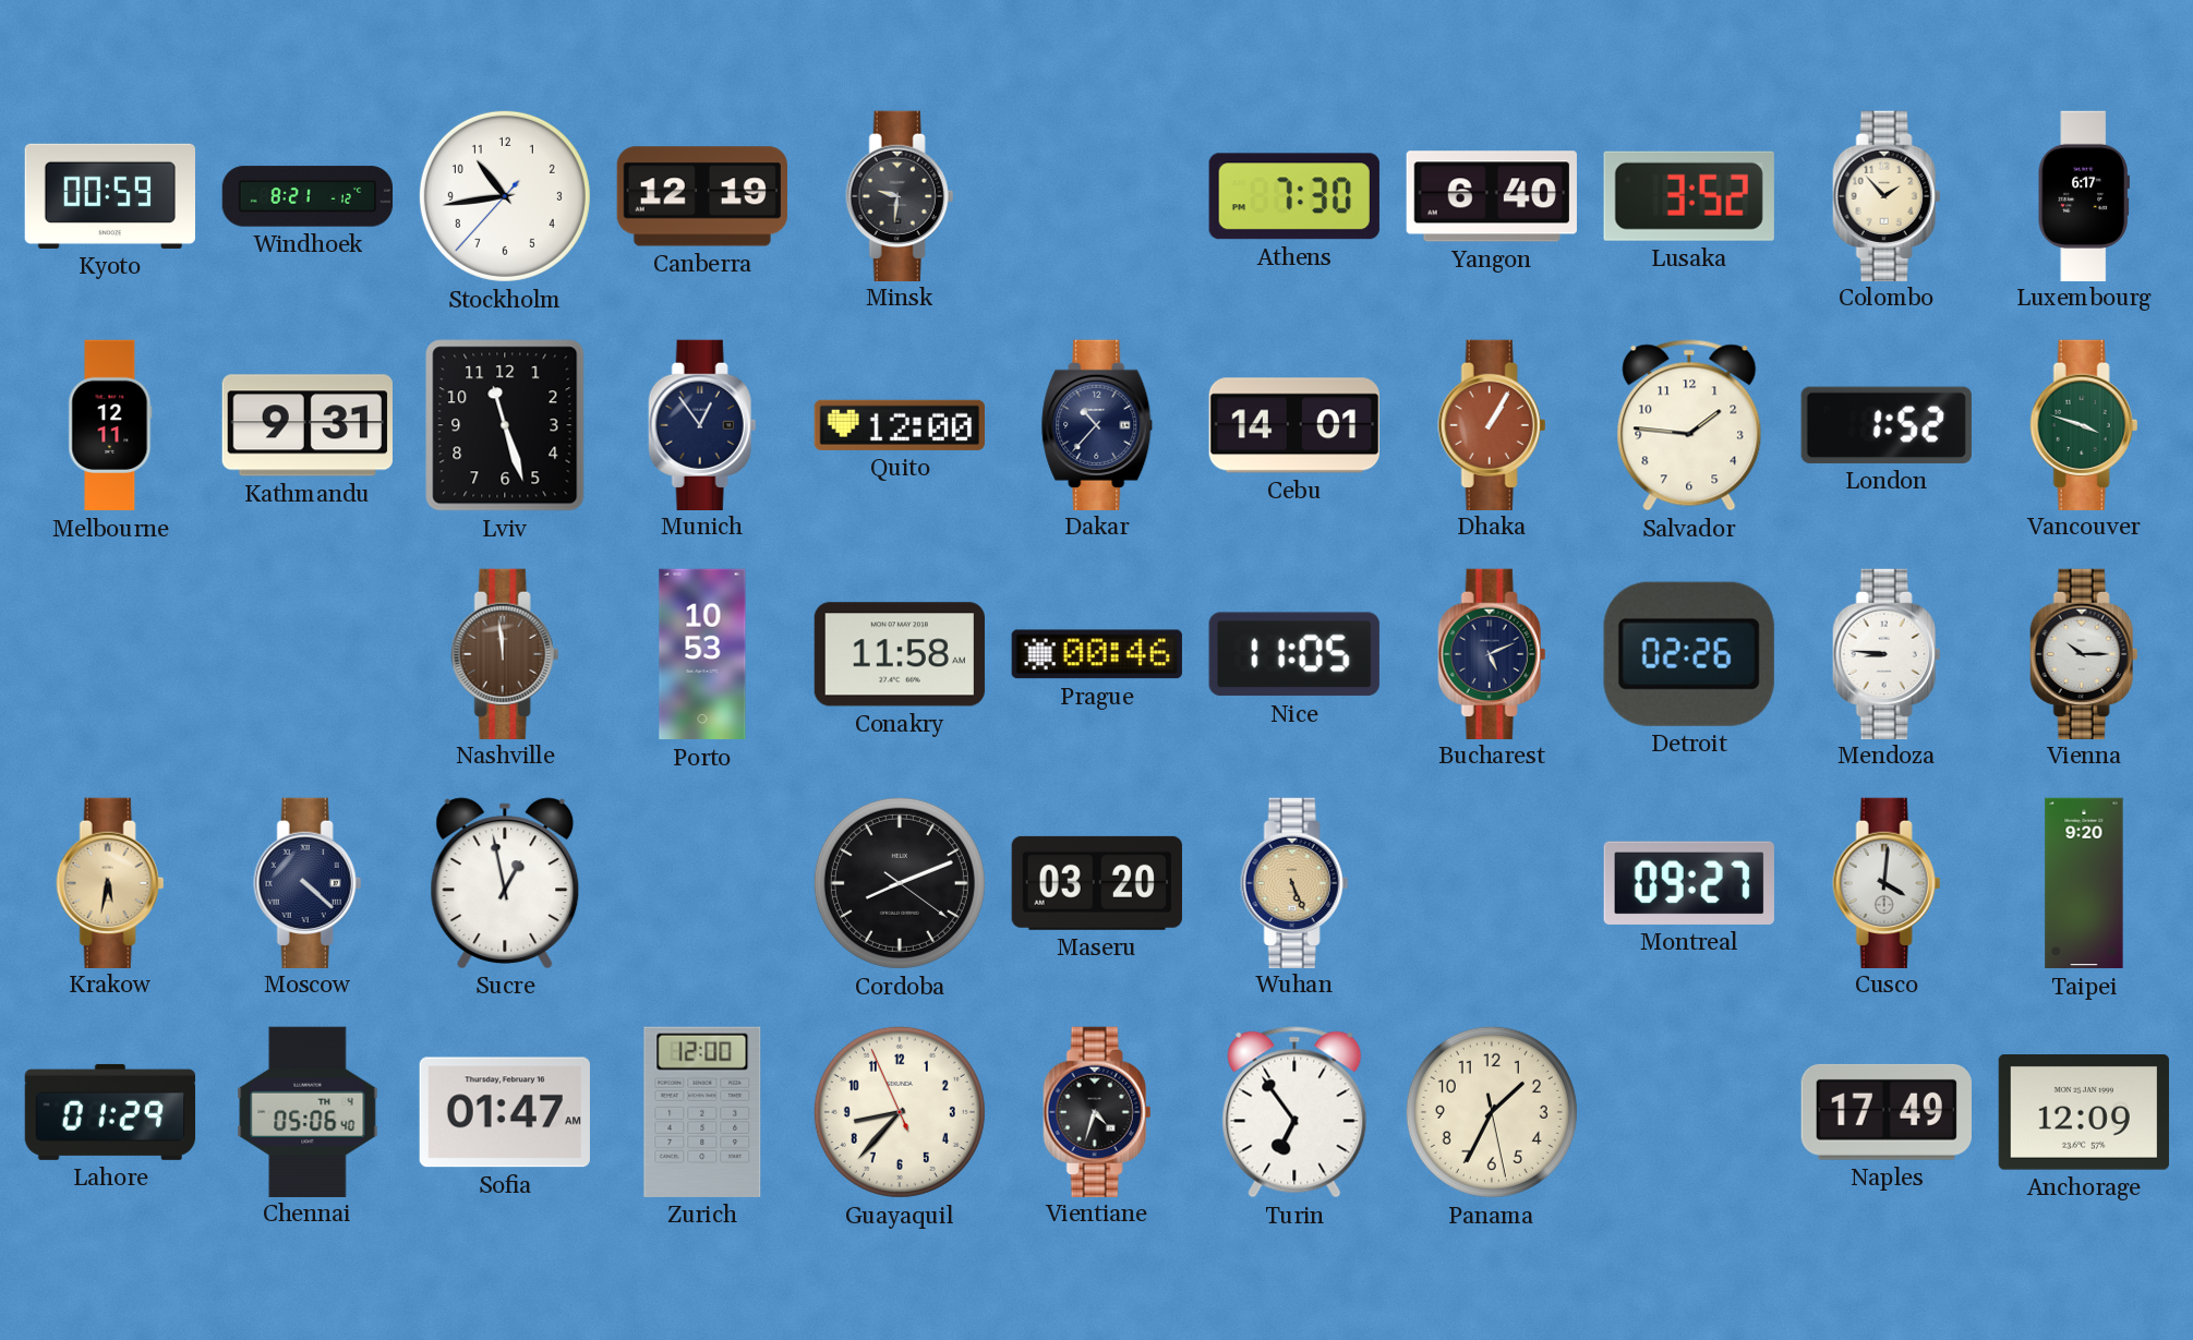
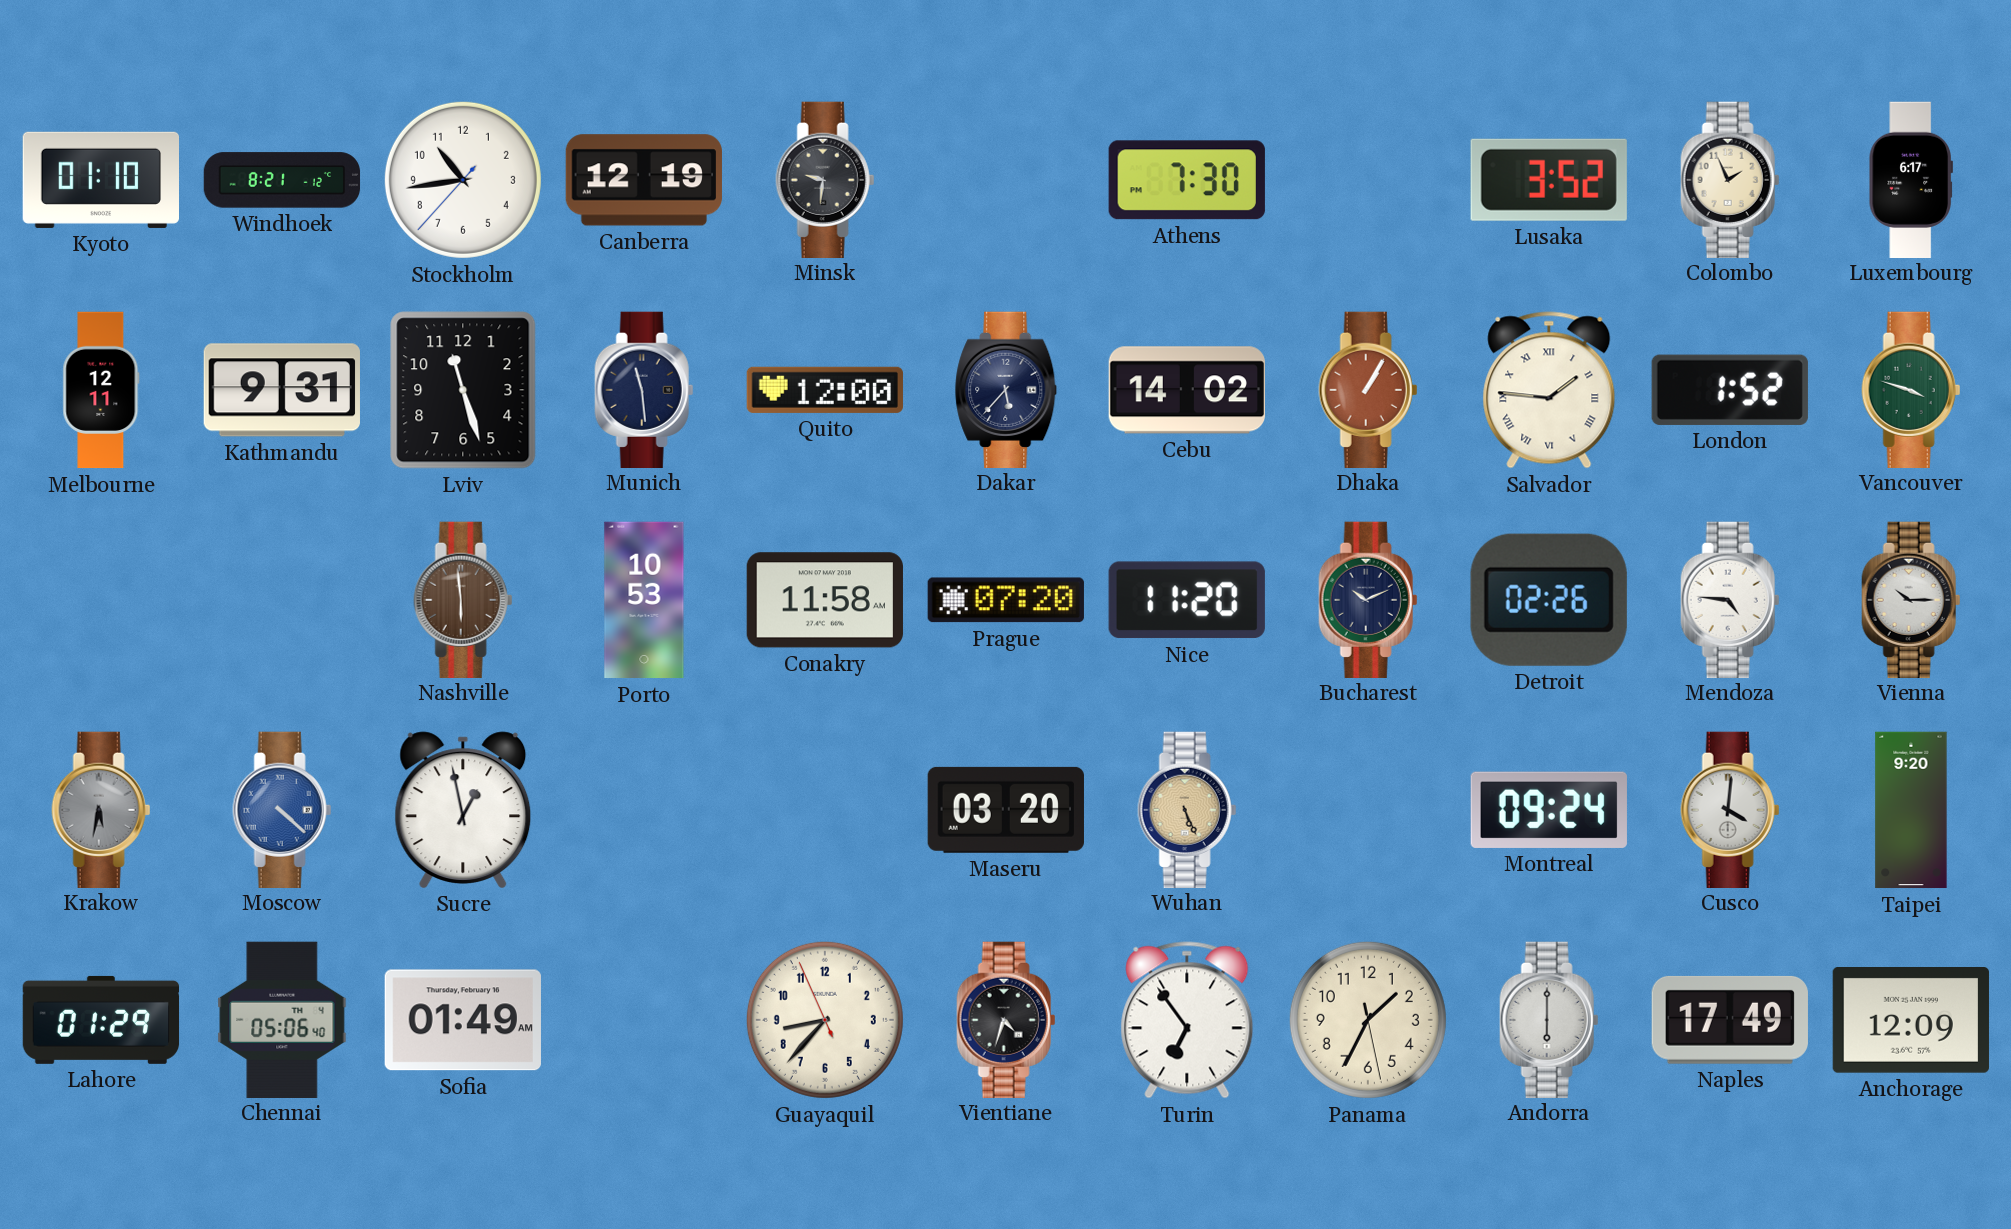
Kyoto: 00:59 -> 01:10 (100, 180)
Yangon: 6:40 -> none (1492, 196)
Colombo: 1:53 -> 1:56 (1730, 179)
Munich: 12:54 -> 11:29 (644, 389)
Dakar: 10:37 -> 5:37 (1007, 389)
Cebu: 14:01 -> 14:02 (1186, 390)
Salvador numerals: Arabic -> Roman (1549, 390)
Nashville: 11:59 -> 5:59 (463, 599)
Prague: 00:46 -> 07:20 (1006, 600)
Nice: 11:05 -> 11:20 (1187, 600)
Bucharest: 5:11 -> 10:11 (1368, 599)
Mendoza: 8:46 -> 4:46 (1730, 599)
Krakow dial: champagne -> grey (101, 809)
Moscow dial: navy -> blue (282, 809)
Cordoba: 8:11 -> none (900, 883)
Montreal: 09:27 -> 09:24 (1549, 810)
Sofia: 01:47 -> 01:49 (463, 1020)
Zurich: 12:00 -> none (702, 1112)
Andorra: none -> 6:00 (1549, 1019)
